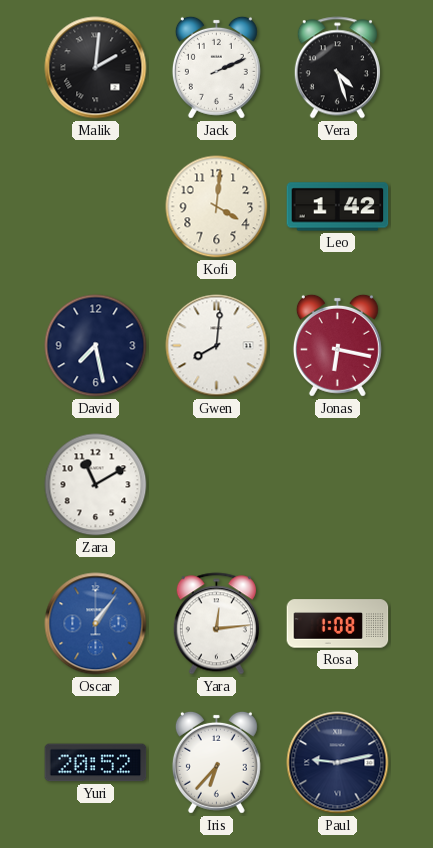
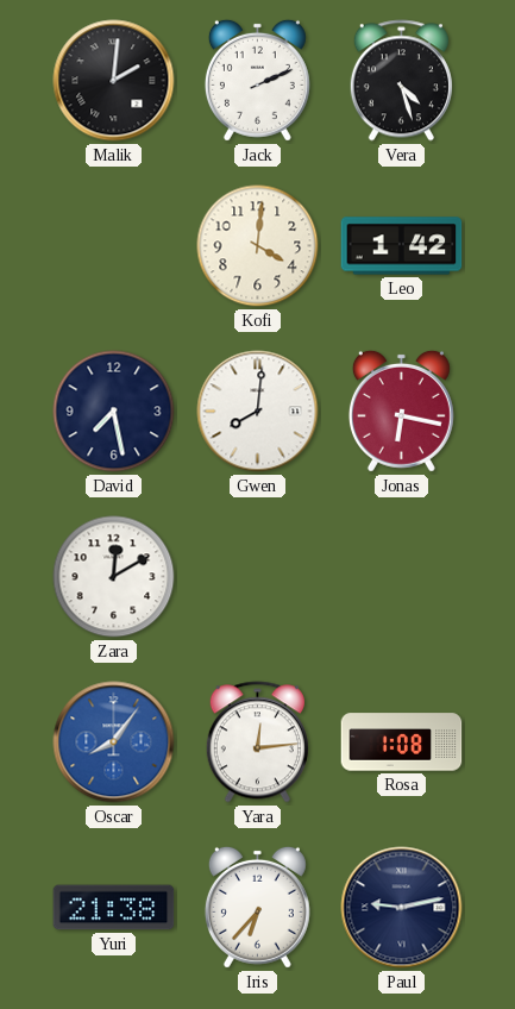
Zara: 11:10 -> 12:10 (114, 577)
Oscar: 1:06 -> 8:06 (114, 742)
Yuri: 20:52 -> 21:38 (114, 908)
